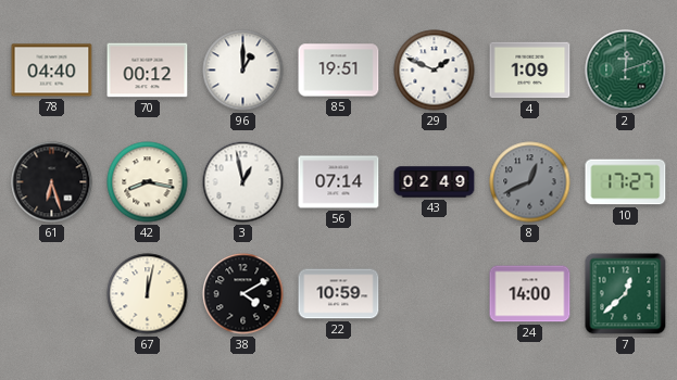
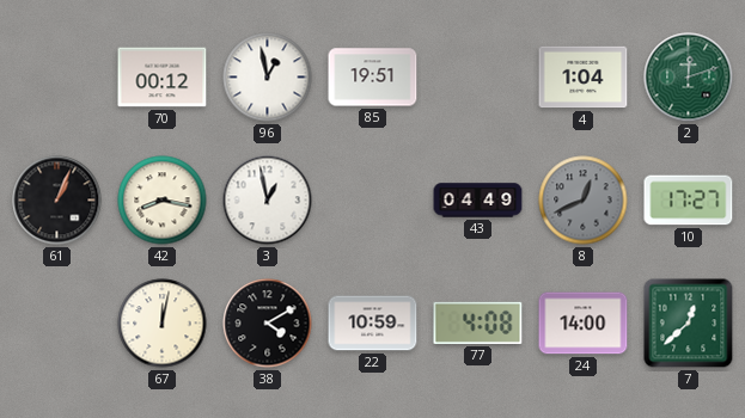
78: 04:40 -> none (52, 71)
96: 1:00 -> 12:58 (268, 78)
29: 1:49 -> none (435, 71)
4: 1:09 -> 1:04 (584, 78)
61: 6:27 -> 1:04 (57, 201)
56: 07:14 -> none (339, 182)
43: 02:49 -> 04:49 (478, 201)
77: none -> 4:08 (478, 322)
